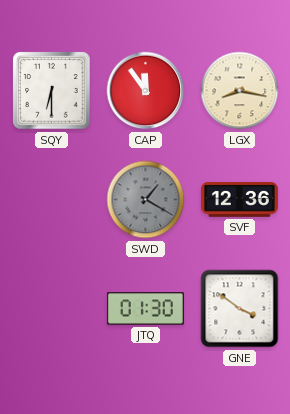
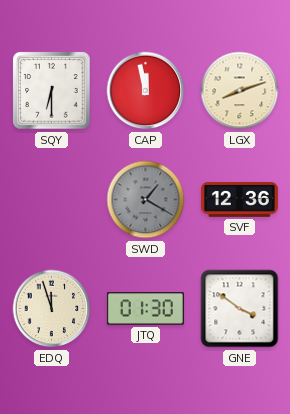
CAP: 11:54 -> 11:58 (146, 91)
LGX: 8:17 -> 8:12 (240, 91)
EDQ: none -> 11:57 (52, 309)
